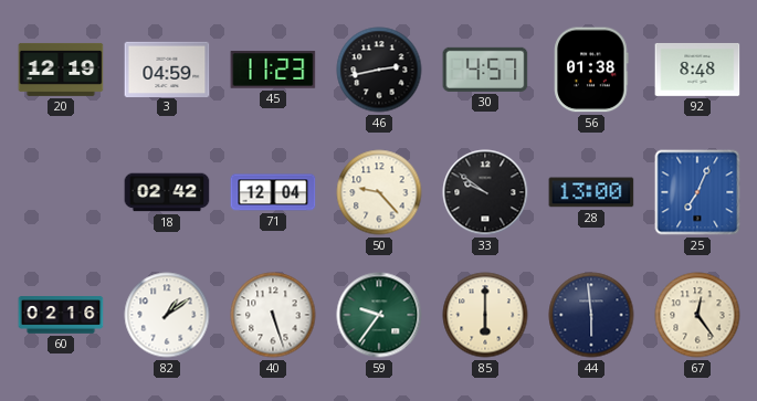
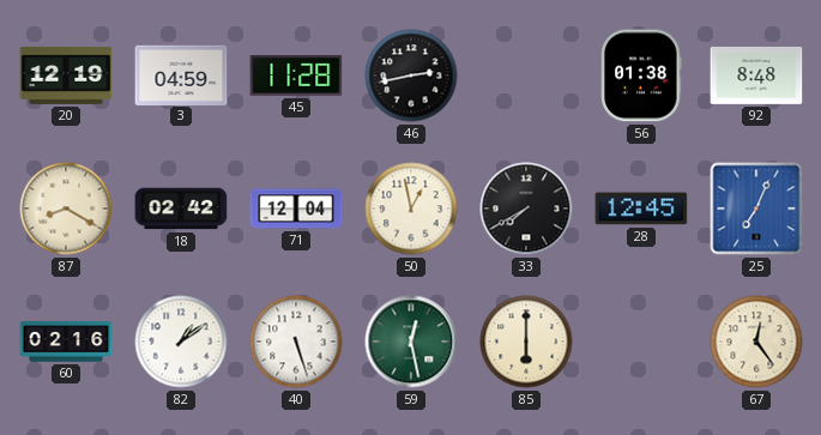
45: 11:23 -> 11:28 (296, 75)
30: 4:57 -> none (485, 70)
87: none -> 8:20 (66, 209)
50: 9:23 -> 12:58 (411, 209)
33: 9:51 -> 7:40 (526, 209)
28: 13:00 -> 12:45 (641, 209)
59: 9:36 -> 12:28 (411, 342)
44: 5:59 -> none (591, 315)
